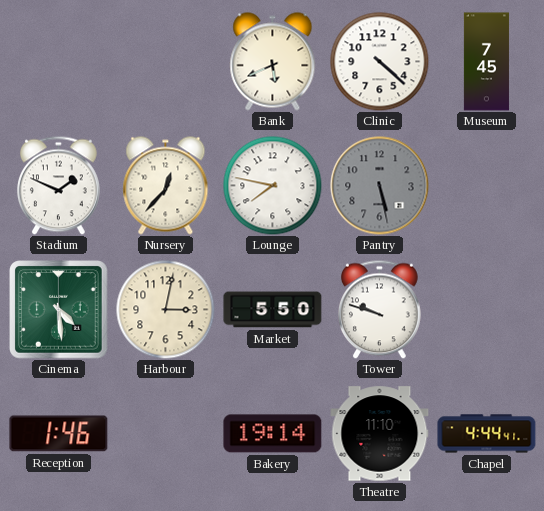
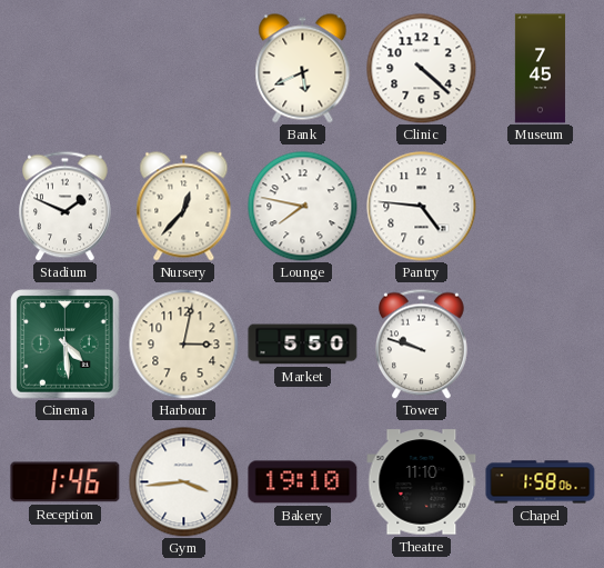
Pantry: 5:28 -> 4:46 (422, 207)
Pantry dial: grey -> white (422, 207)
Gym: none -> 3:44 (184, 482)
Bakery: 19:14 -> 19:10 (303, 482)
Chapel: 4:44 -> 1:58 (541, 482)
